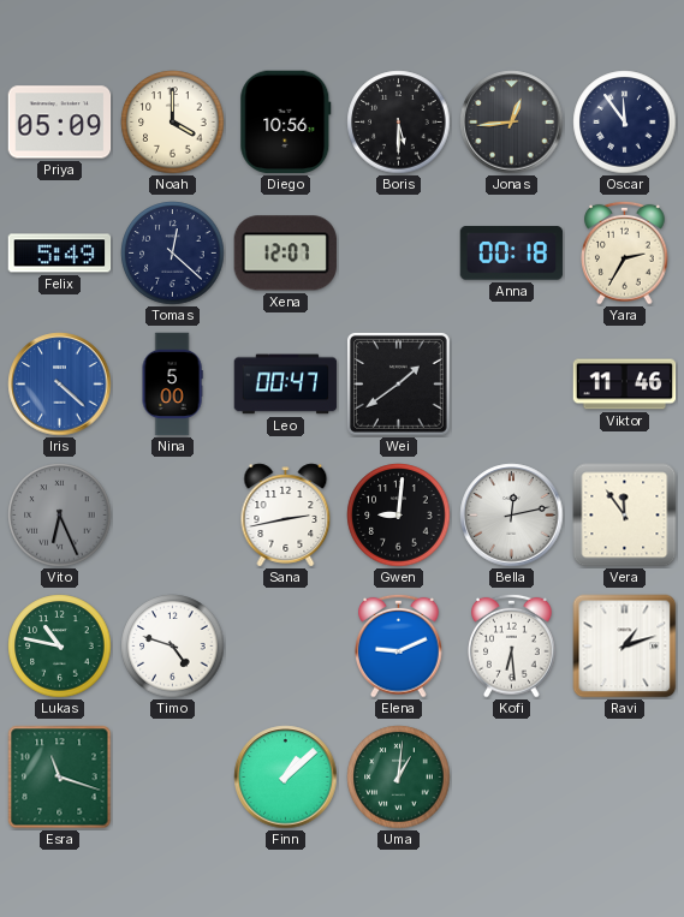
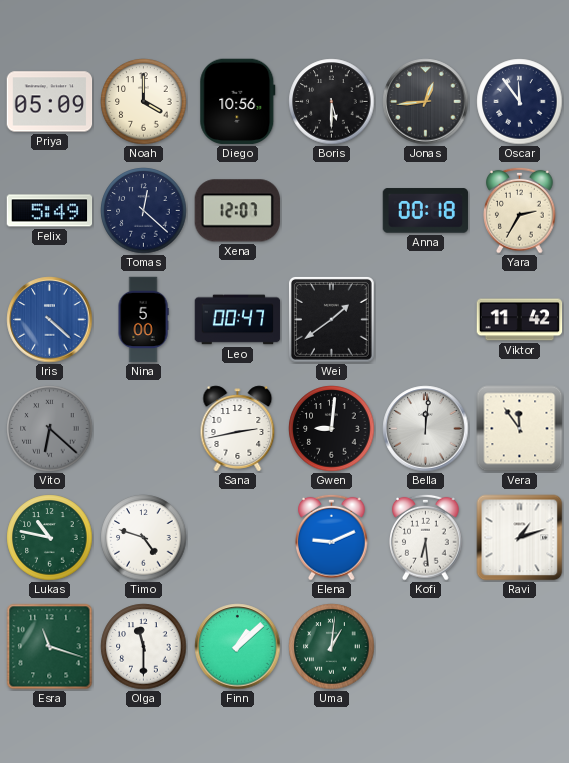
Viktor: 11:46 -> 11:42 (520, 320)
Vito: 6:26 -> 6:22 (50, 429)
Bella: 12:13 -> 12:01 (426, 429)
Olga: none -> 11:30 (144, 647)
